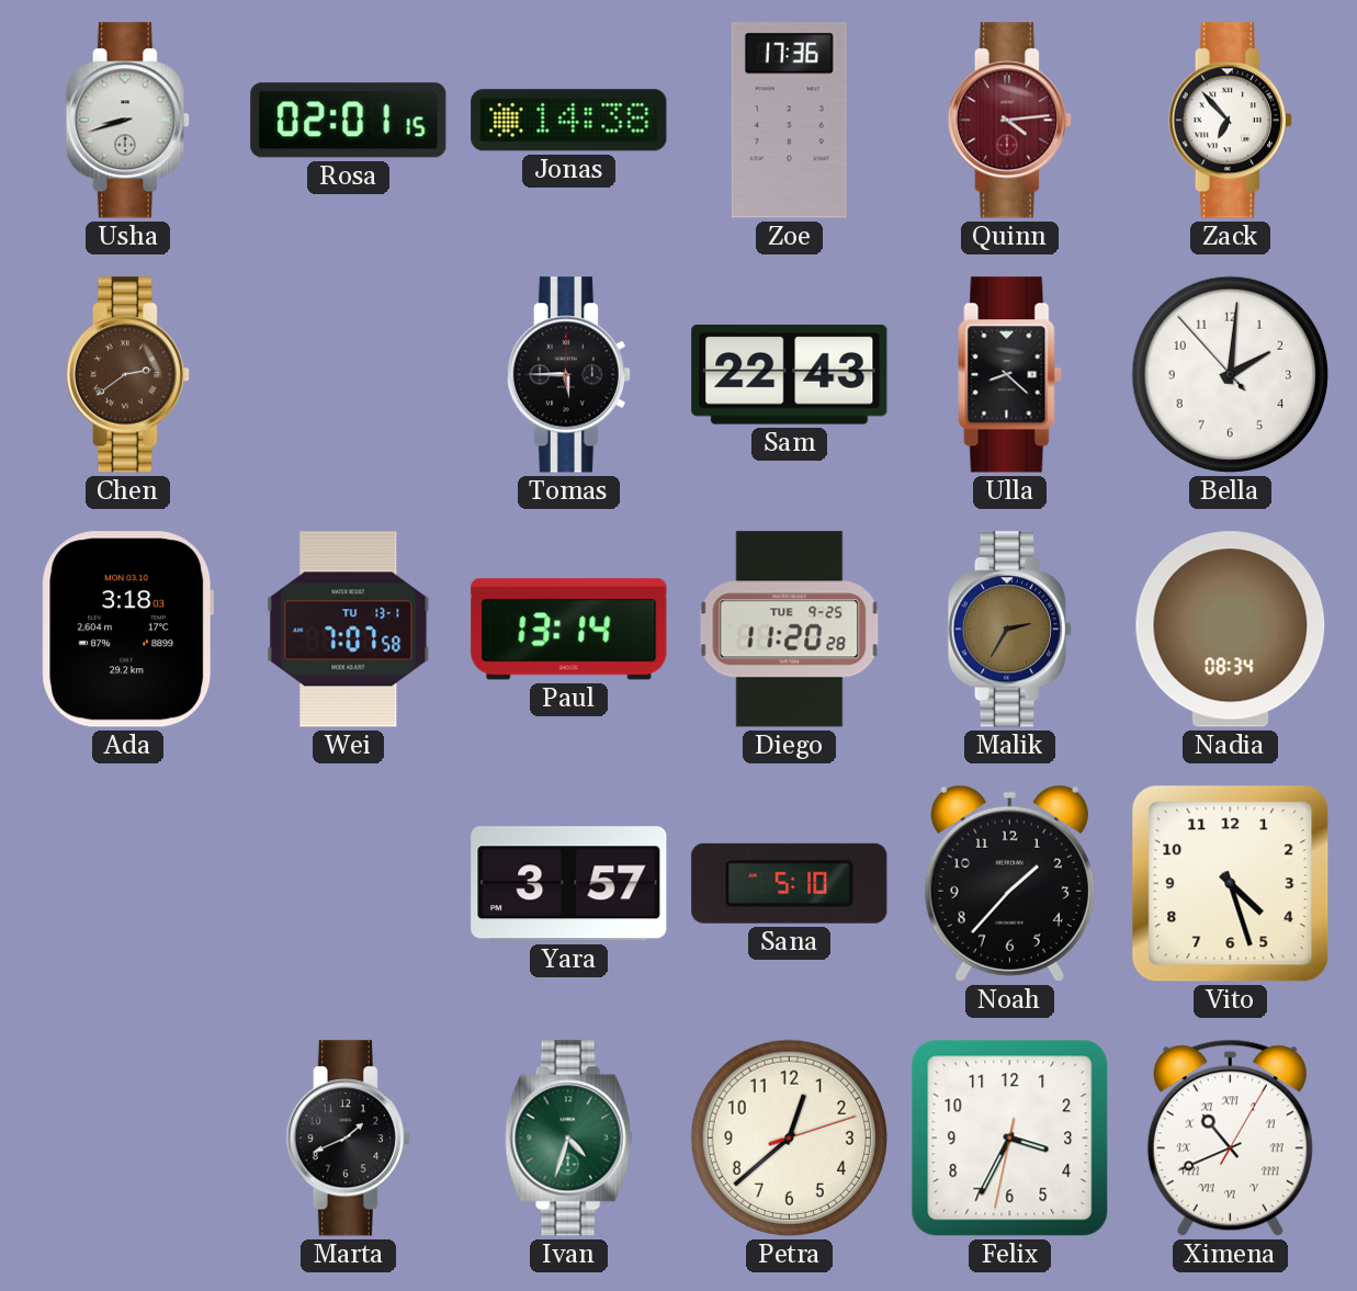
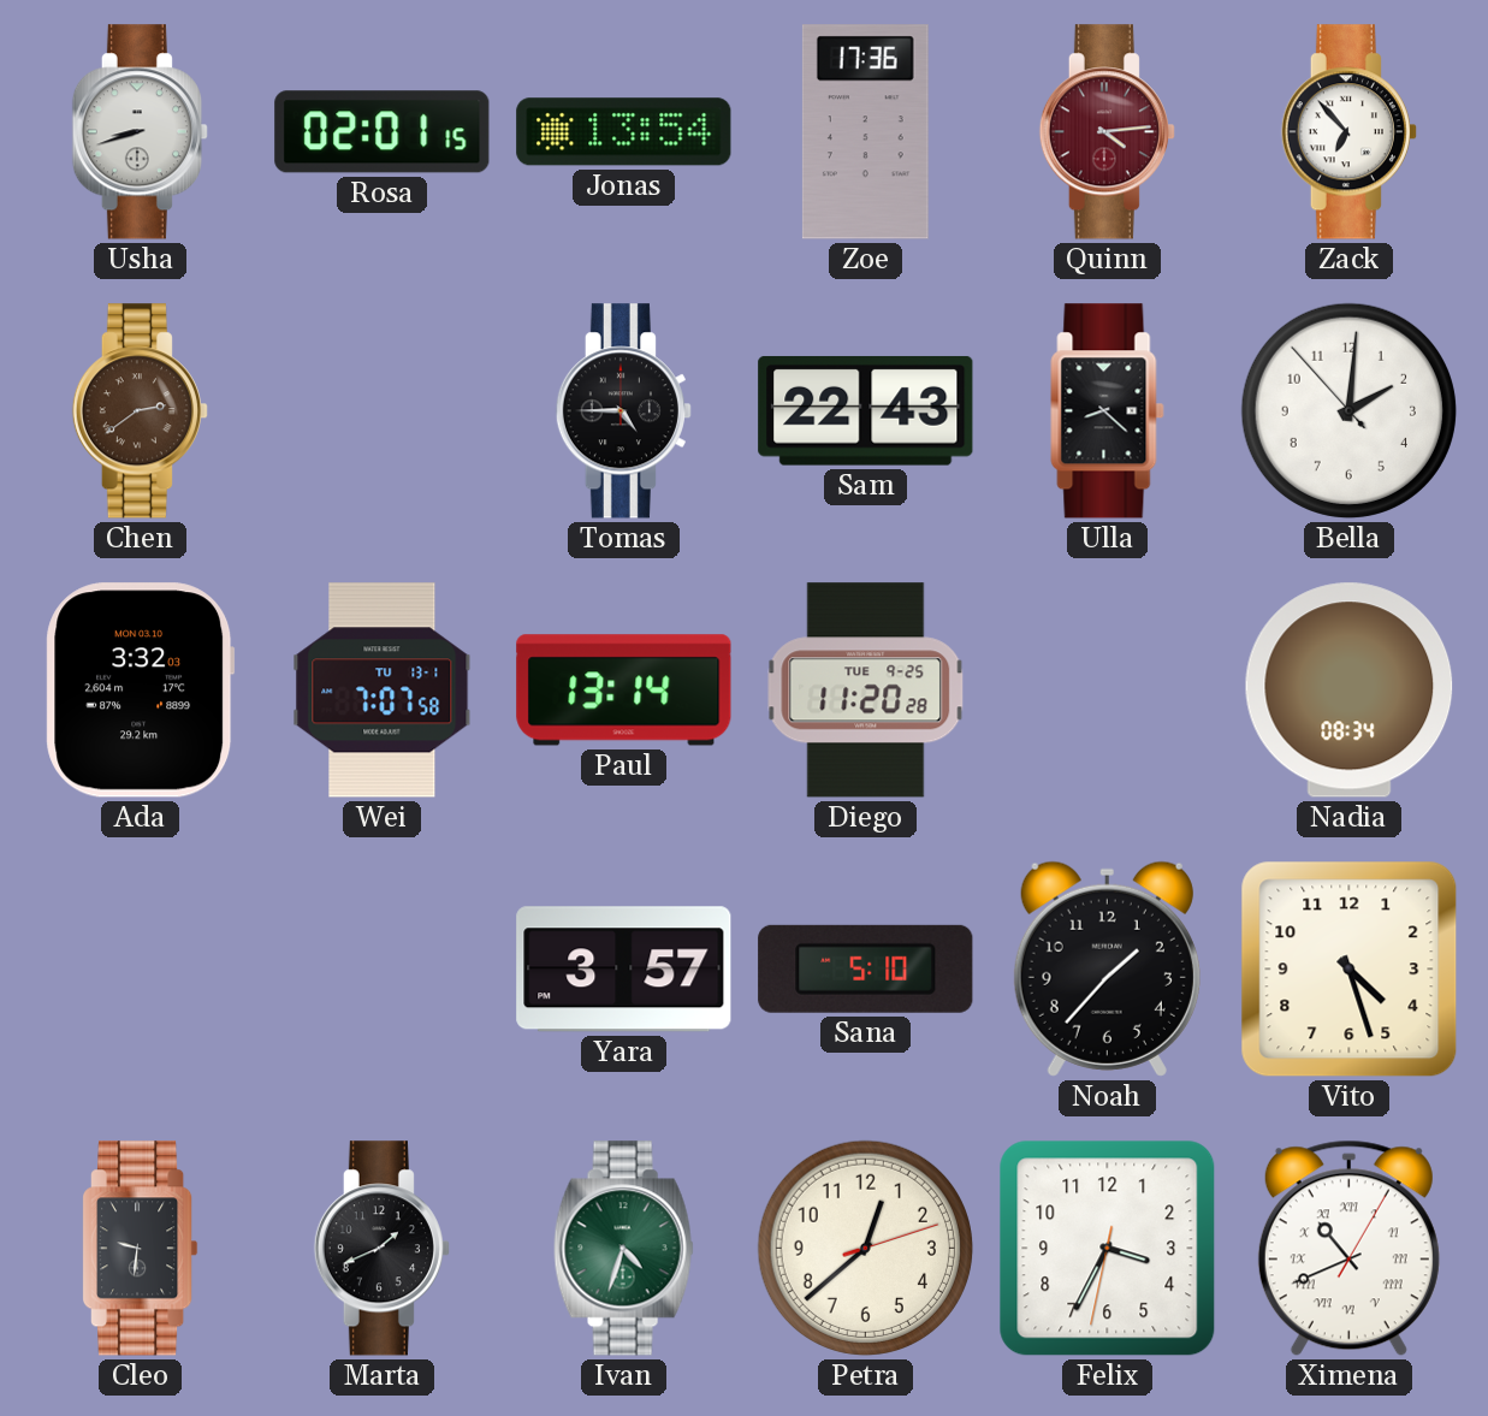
Jonas: 14:38 -> 13:54 (624, 132)
Tomas: 5:45 -> 4:45 (623, 411)
Ada: 3:18 -> 3:32 (141, 691)
Malik: 2:35 -> none (1009, 630)
Cleo: none -> 9:31 (141, 1249)
